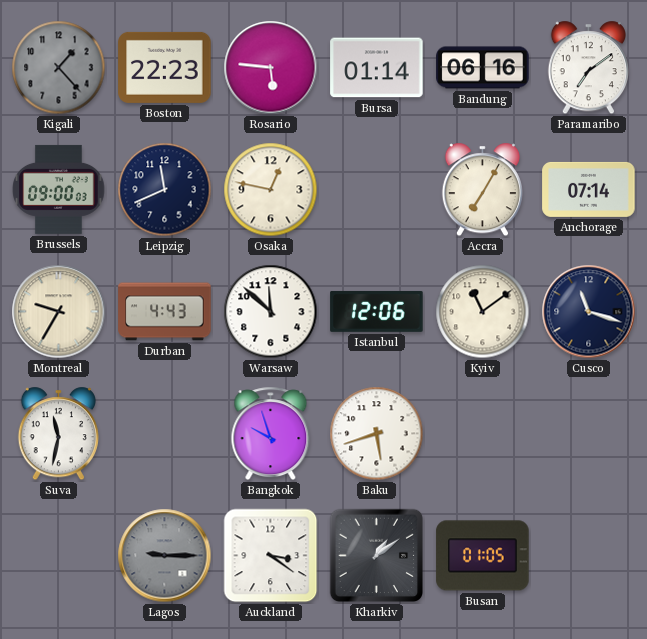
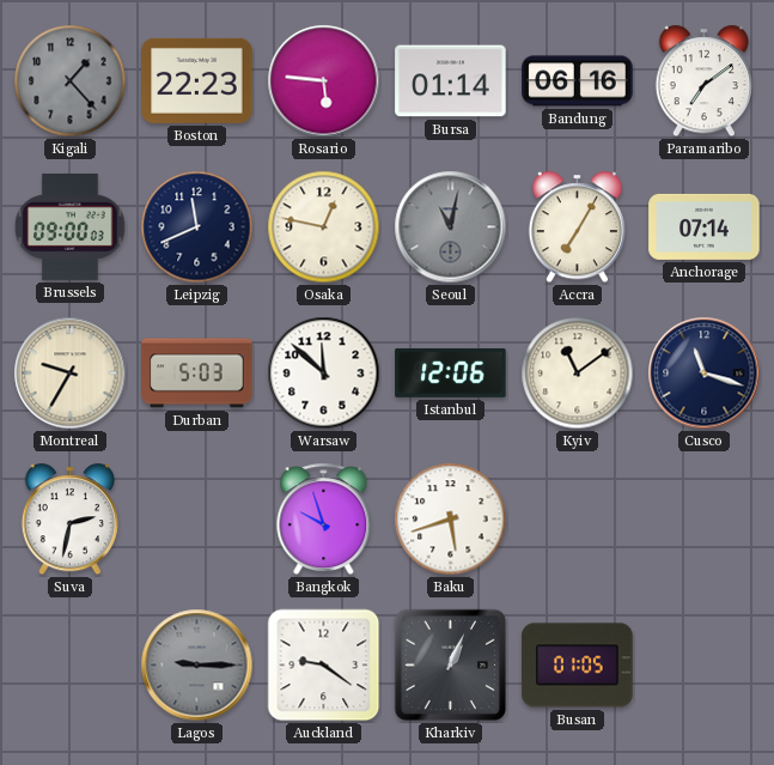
Seoul: none -> 11:02 (451, 227)
Durban: 4:43 -> 5:03 (197, 374)
Suva: 11:32 -> 2:32 (69, 520)
Auckland: 3:21 -> 9:21 (324, 666)
Kharkiv: 1:09 -> 1:04 (451, 666)
